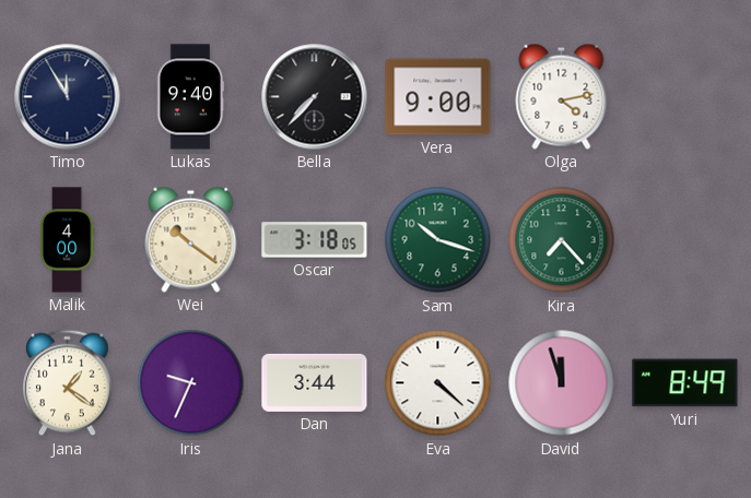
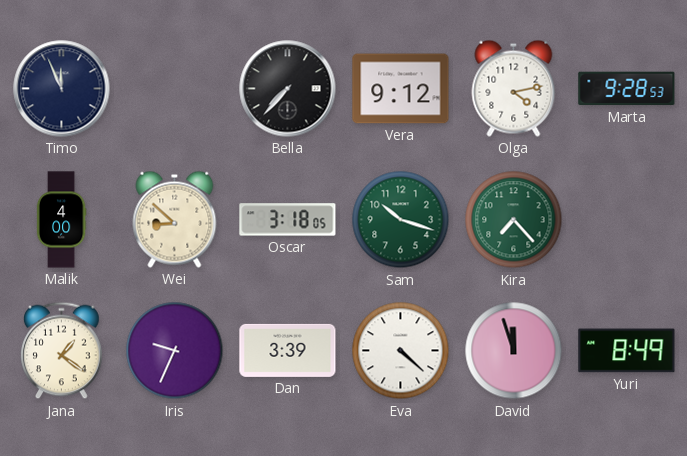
Timo: 11:55 -> 11:56 (62, 89)
Lukas: 9:40 -> none (190, 97)
Vera: 9:00 -> 9:12 (401, 89)
Marta: none -> 9:28 (627, 89)
Wei: 10:21 -> 8:52 (175, 219)
Dan: 3:44 -> 3:39 (288, 350)
